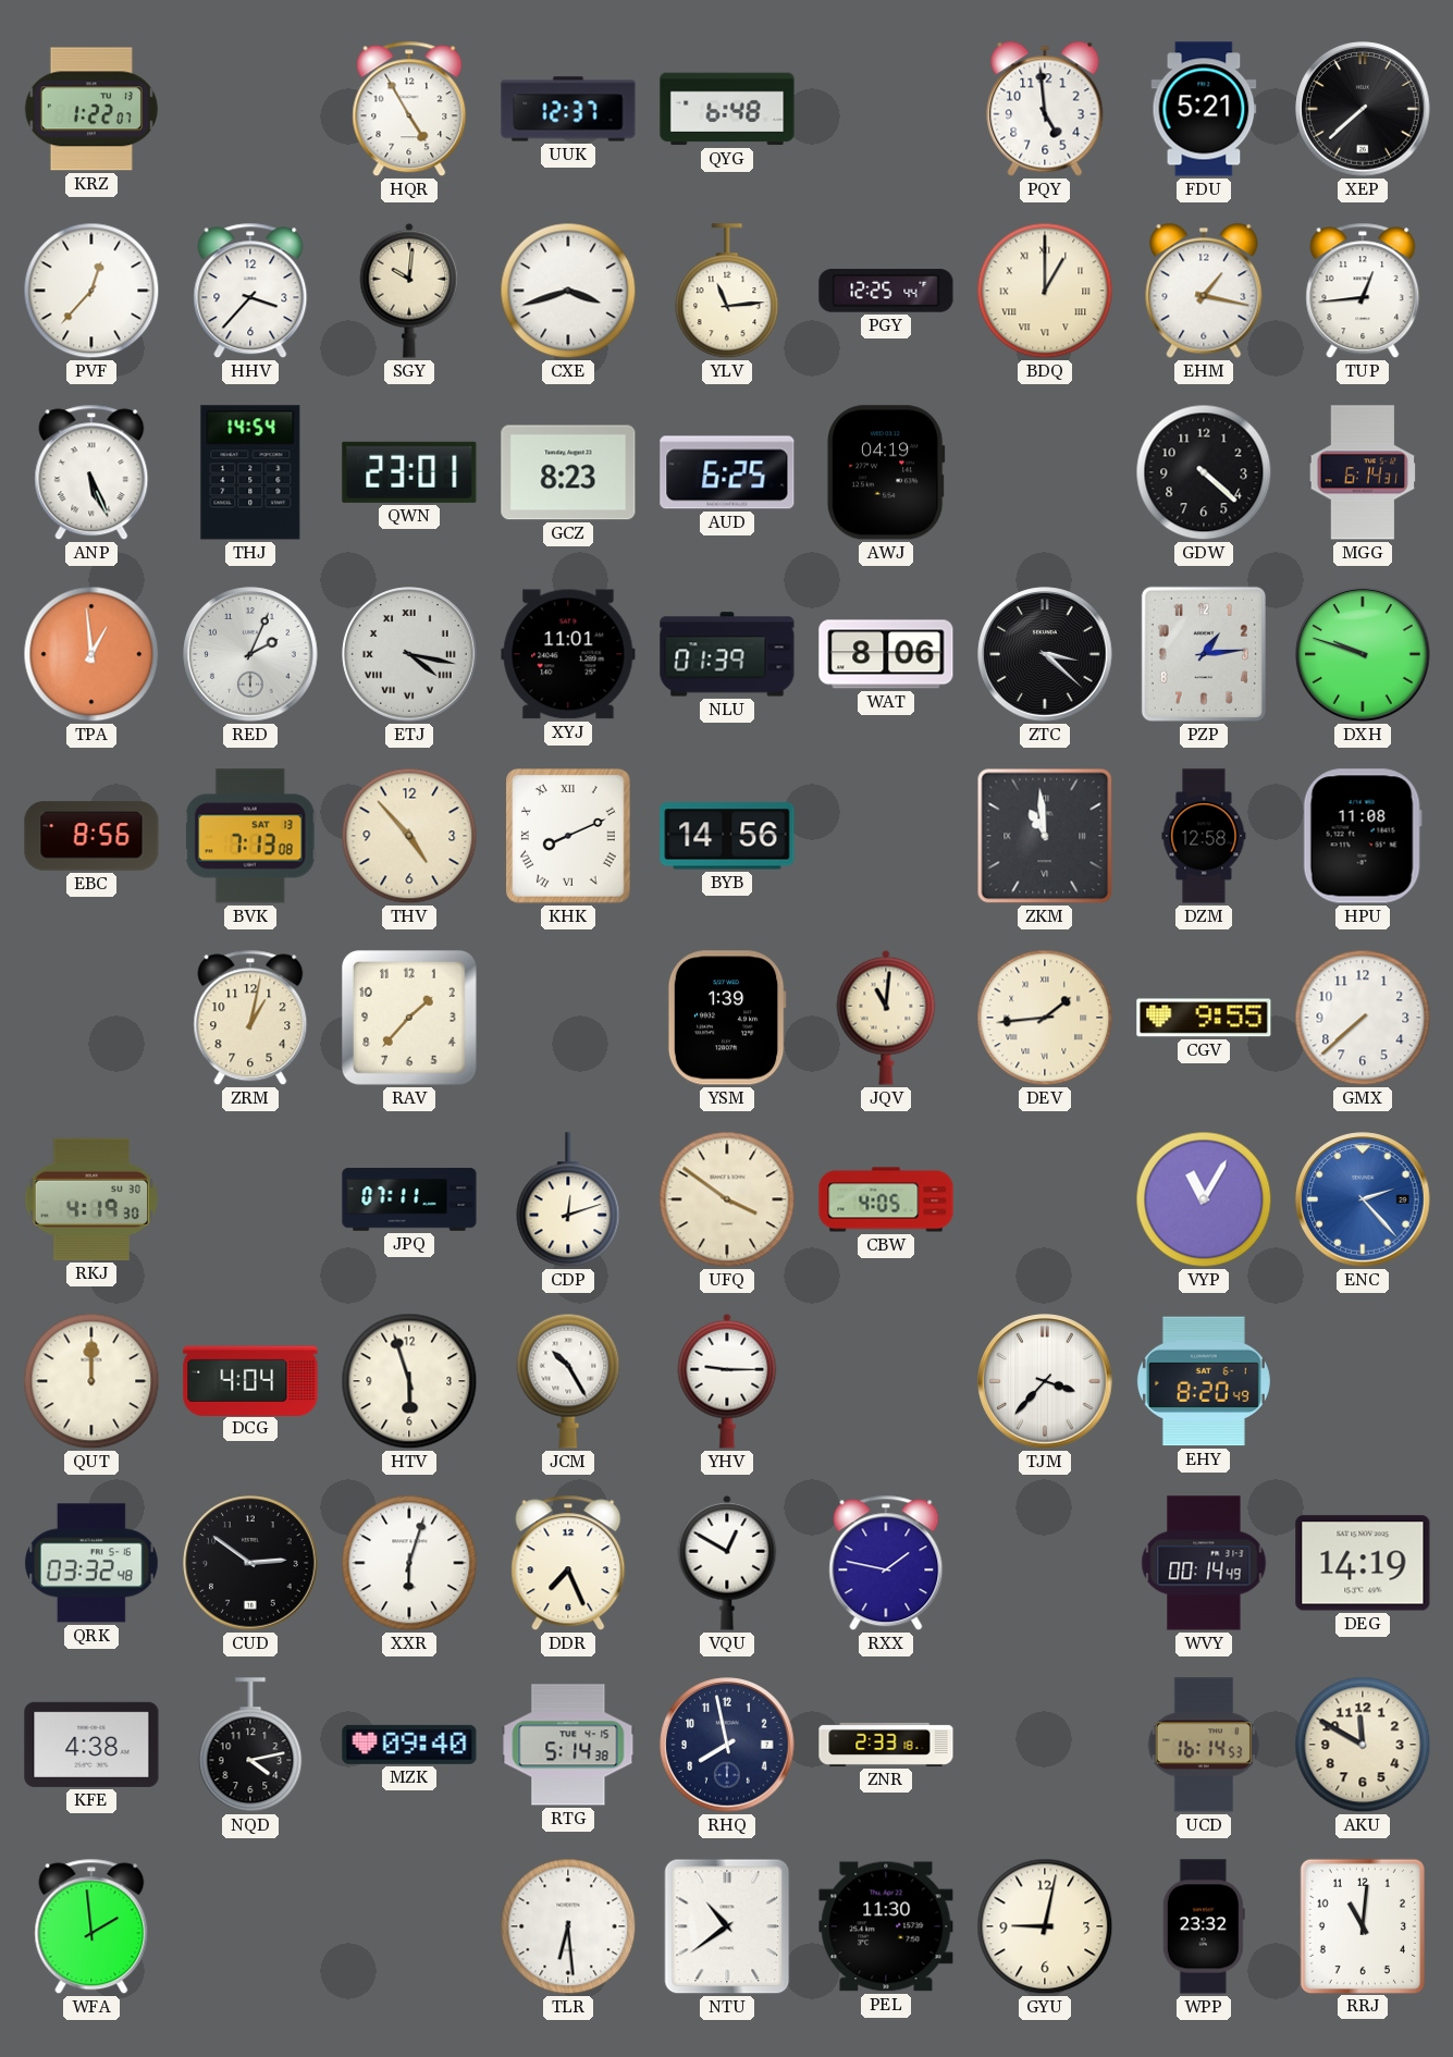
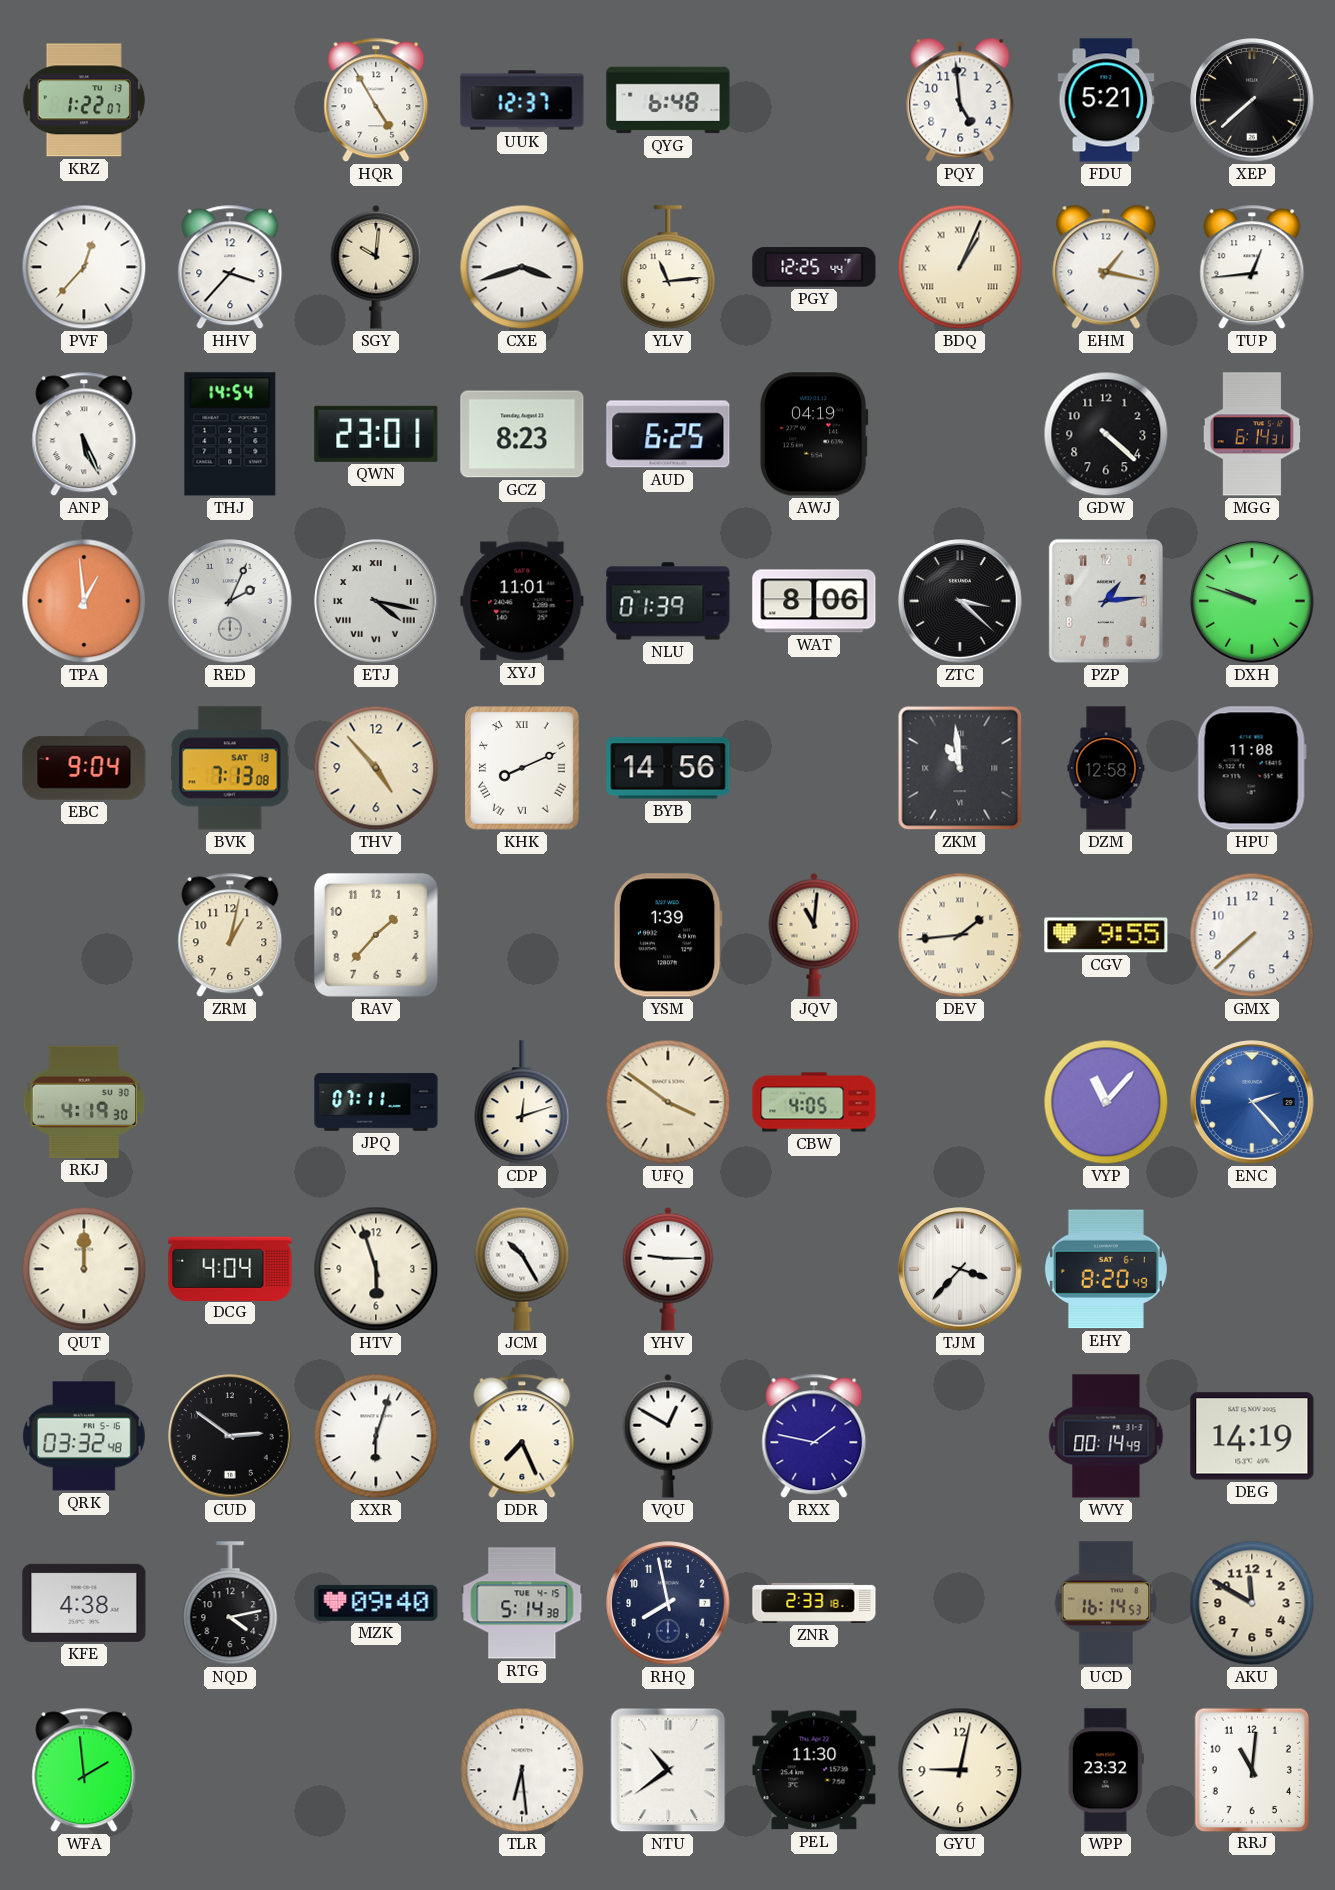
BDQ: 1:00 -> 1:04 (960, 267)
EBC: 8:56 -> 9:04 (84, 768)
VYP: 11:05 -> 11:07 (1106, 1102)
